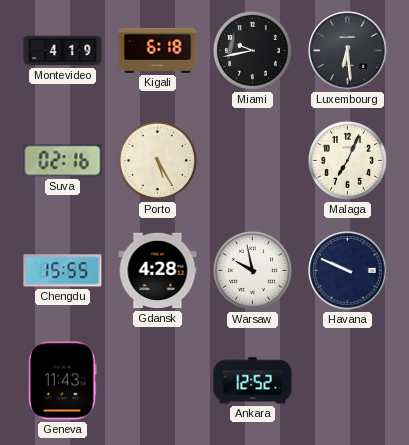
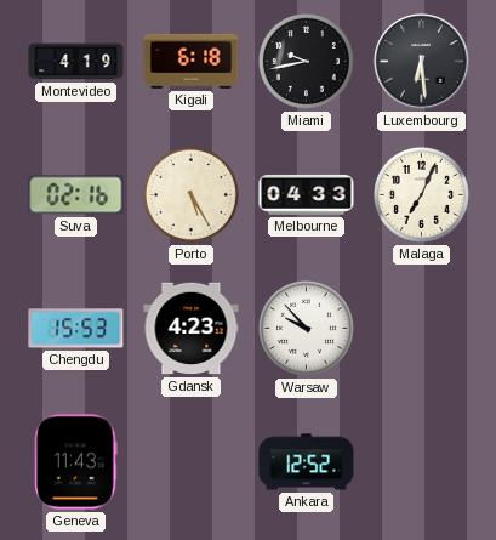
Melbourne: none -> 04:33 (307, 194)
Chengdu: 15:55 -> 15:53 (76, 329)
Gdansk: 4:28 -> 4:23 (192, 329)
Warsaw: 9:58 -> 9:53 (306, 328)
Havana: 9:49 -> none (348, 271)
